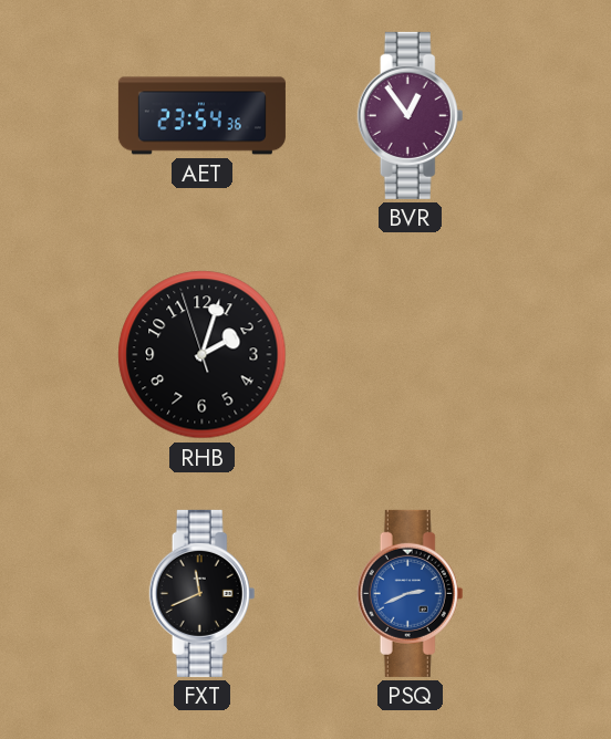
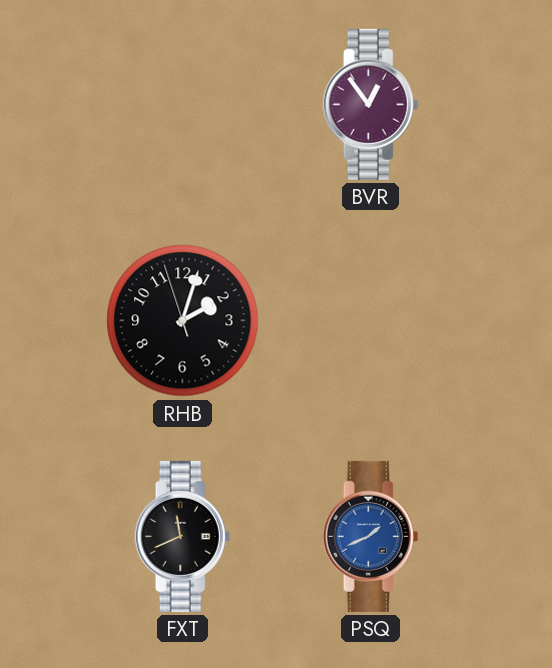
AET: 23:54 -> none (201, 116)
PSQ: 2:41 -> 1:41 (371, 536)
